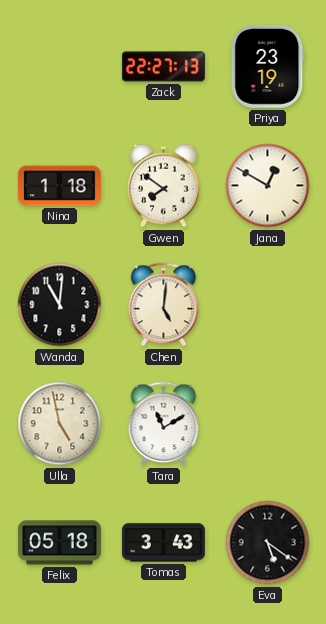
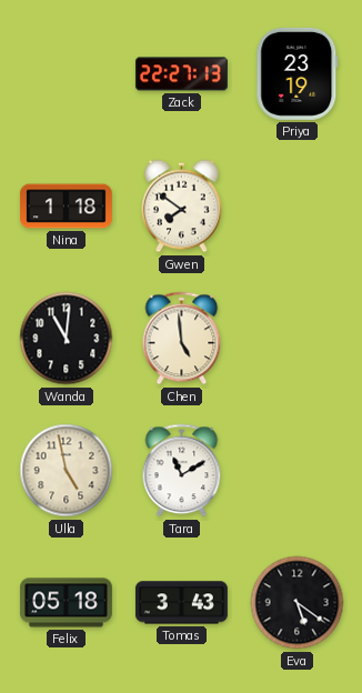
Jana: 12:50 -> none (268, 186)
Chen: 5:01 -> 4:59 (182, 339)
